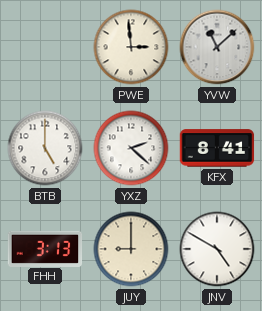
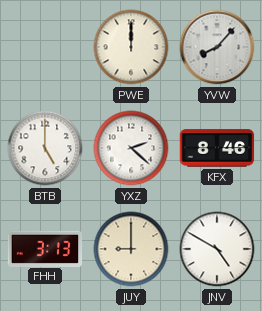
PWE: 2:59 -> 12:00 (131, 47)
YVW: 11:08 -> 8:07 (217, 47)
KFX: 8:41 -> 8:46 (217, 148)
